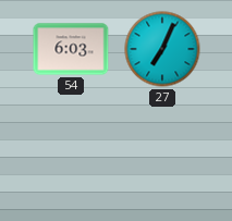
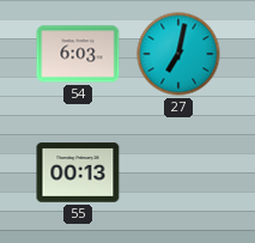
27: 7:04 -> 7:02 (178, 54)
55: none -> 00:13 (78, 172)
